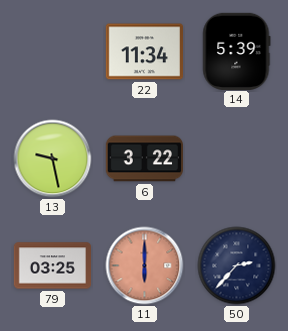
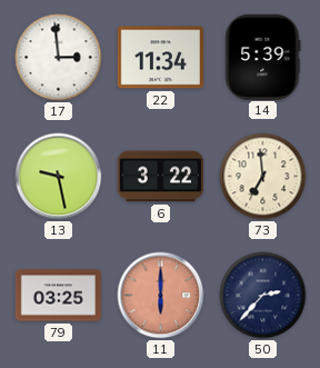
17: none -> 2:59 (59, 58)
73: none -> 6:59 (263, 177)
